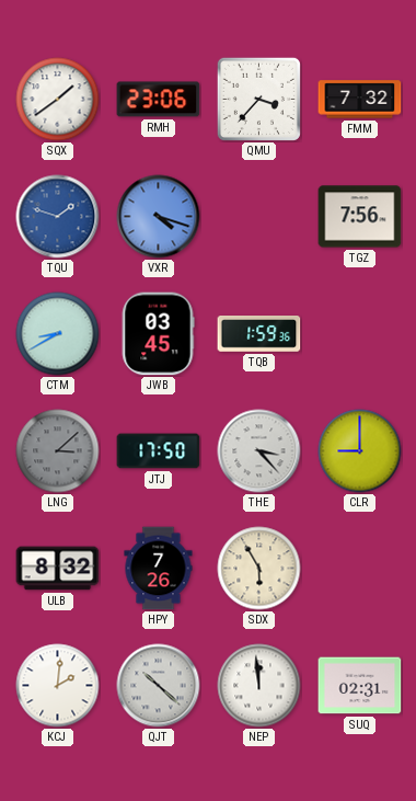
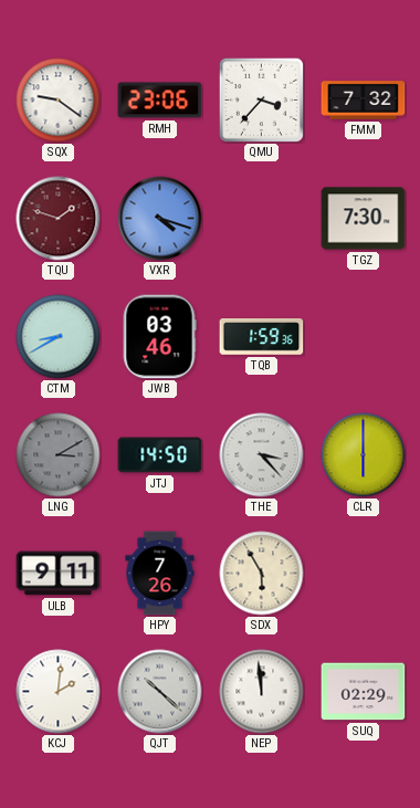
SQX: 1:39 -> 9:21 (59, 101)
TQU dial: blue -> burgundy (59, 219)
TGZ: 7:56 -> 7:30 (364, 219)
JWB: 03:45 -> 03:46 (159, 337)
LNG: 3:08 -> 3:10 (59, 455)
JTJ: 17:50 -> 14:50 (160, 455)
CLR: 9:00 -> 6:00 (364, 455)
ULB: 8:32 -> 9:11 (59, 574)
SUQ: 02:31 -> 02:29 (364, 692)
